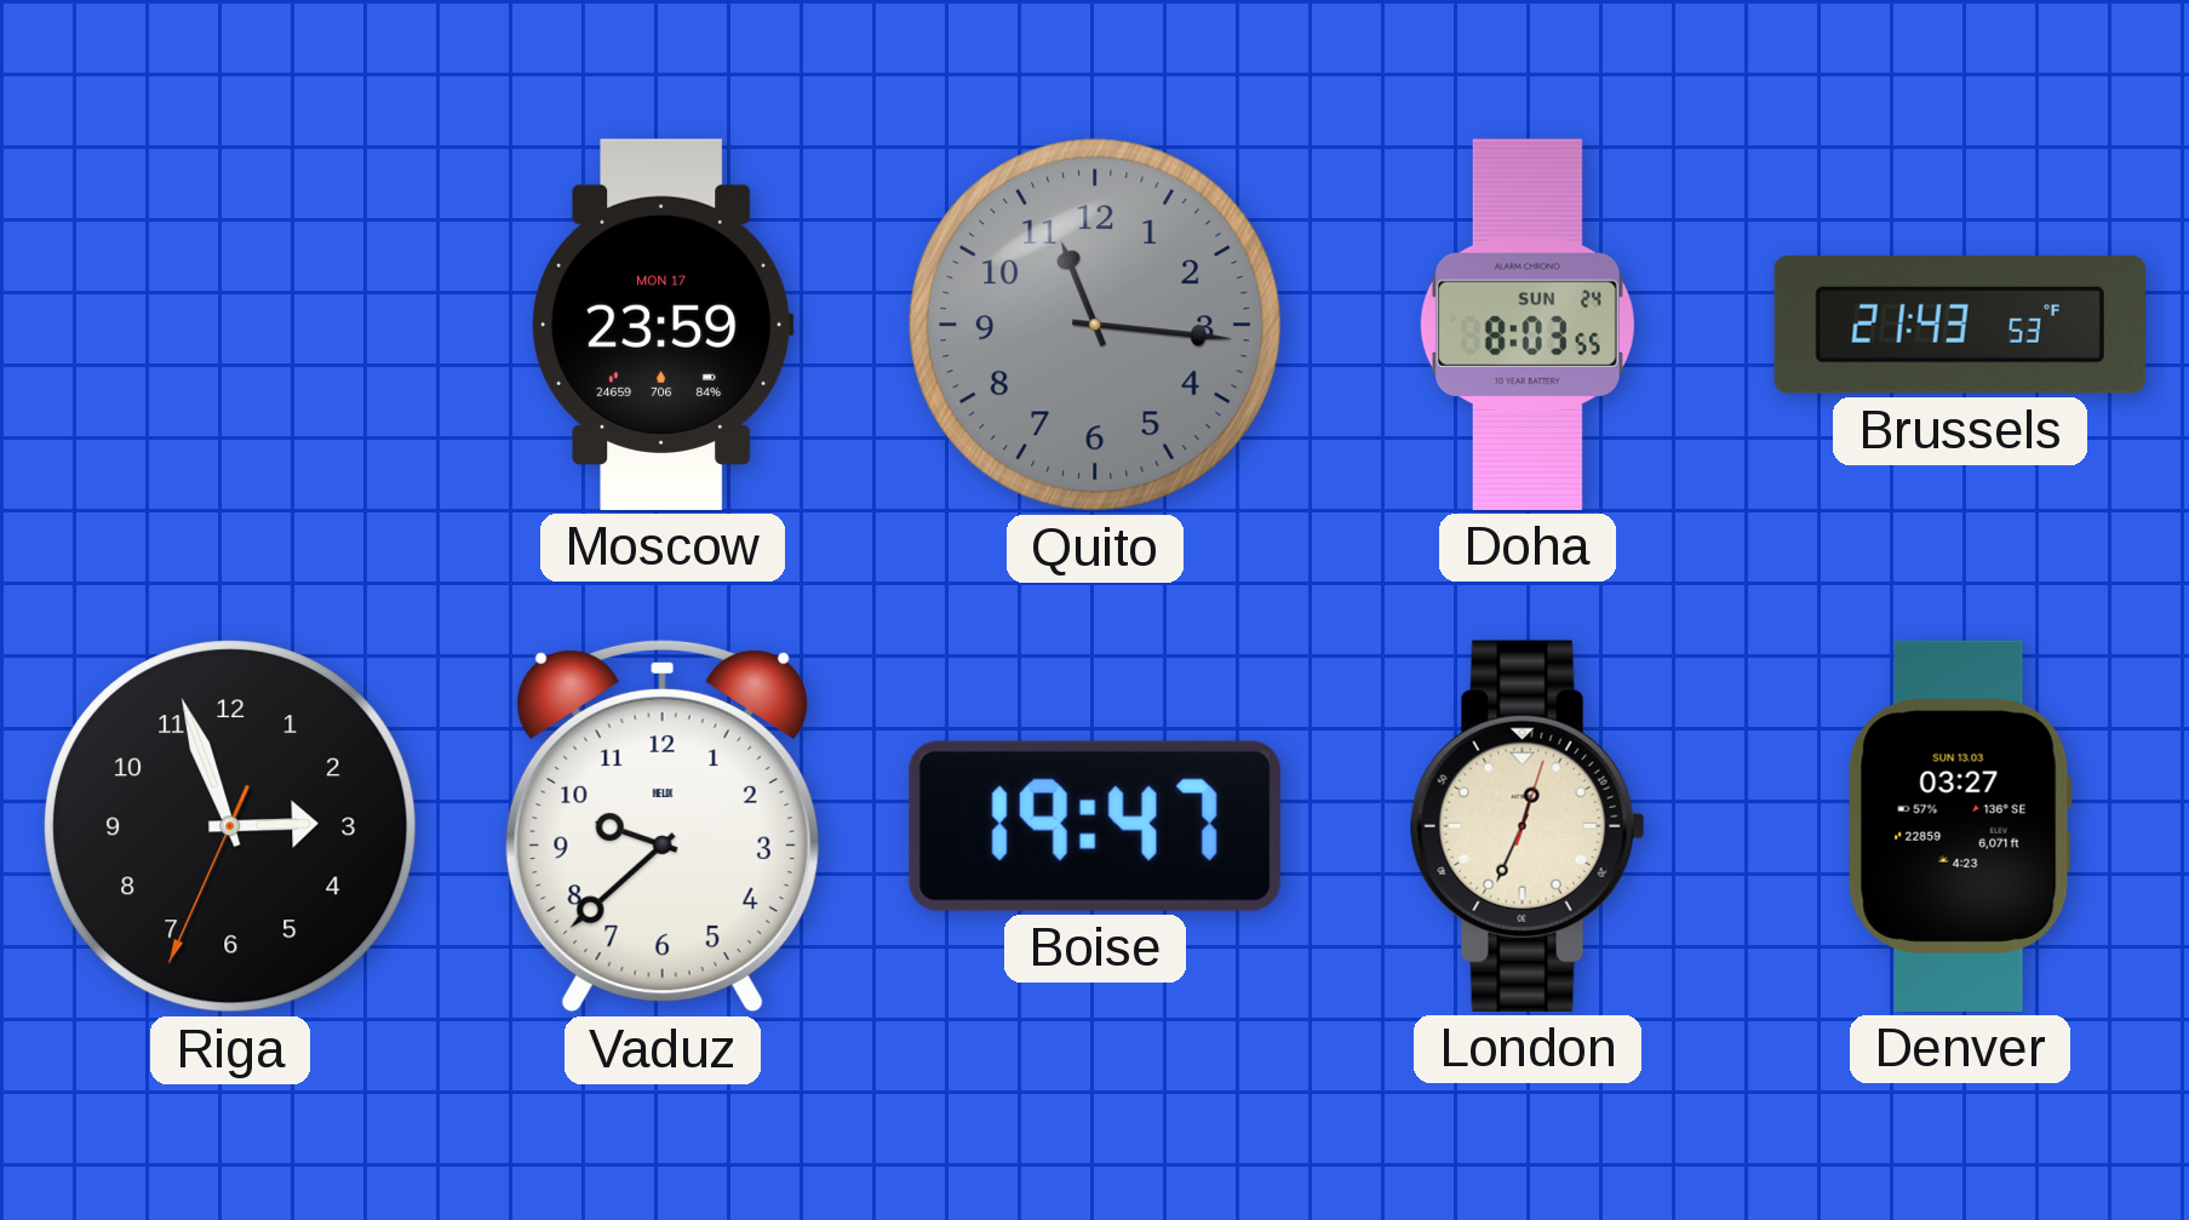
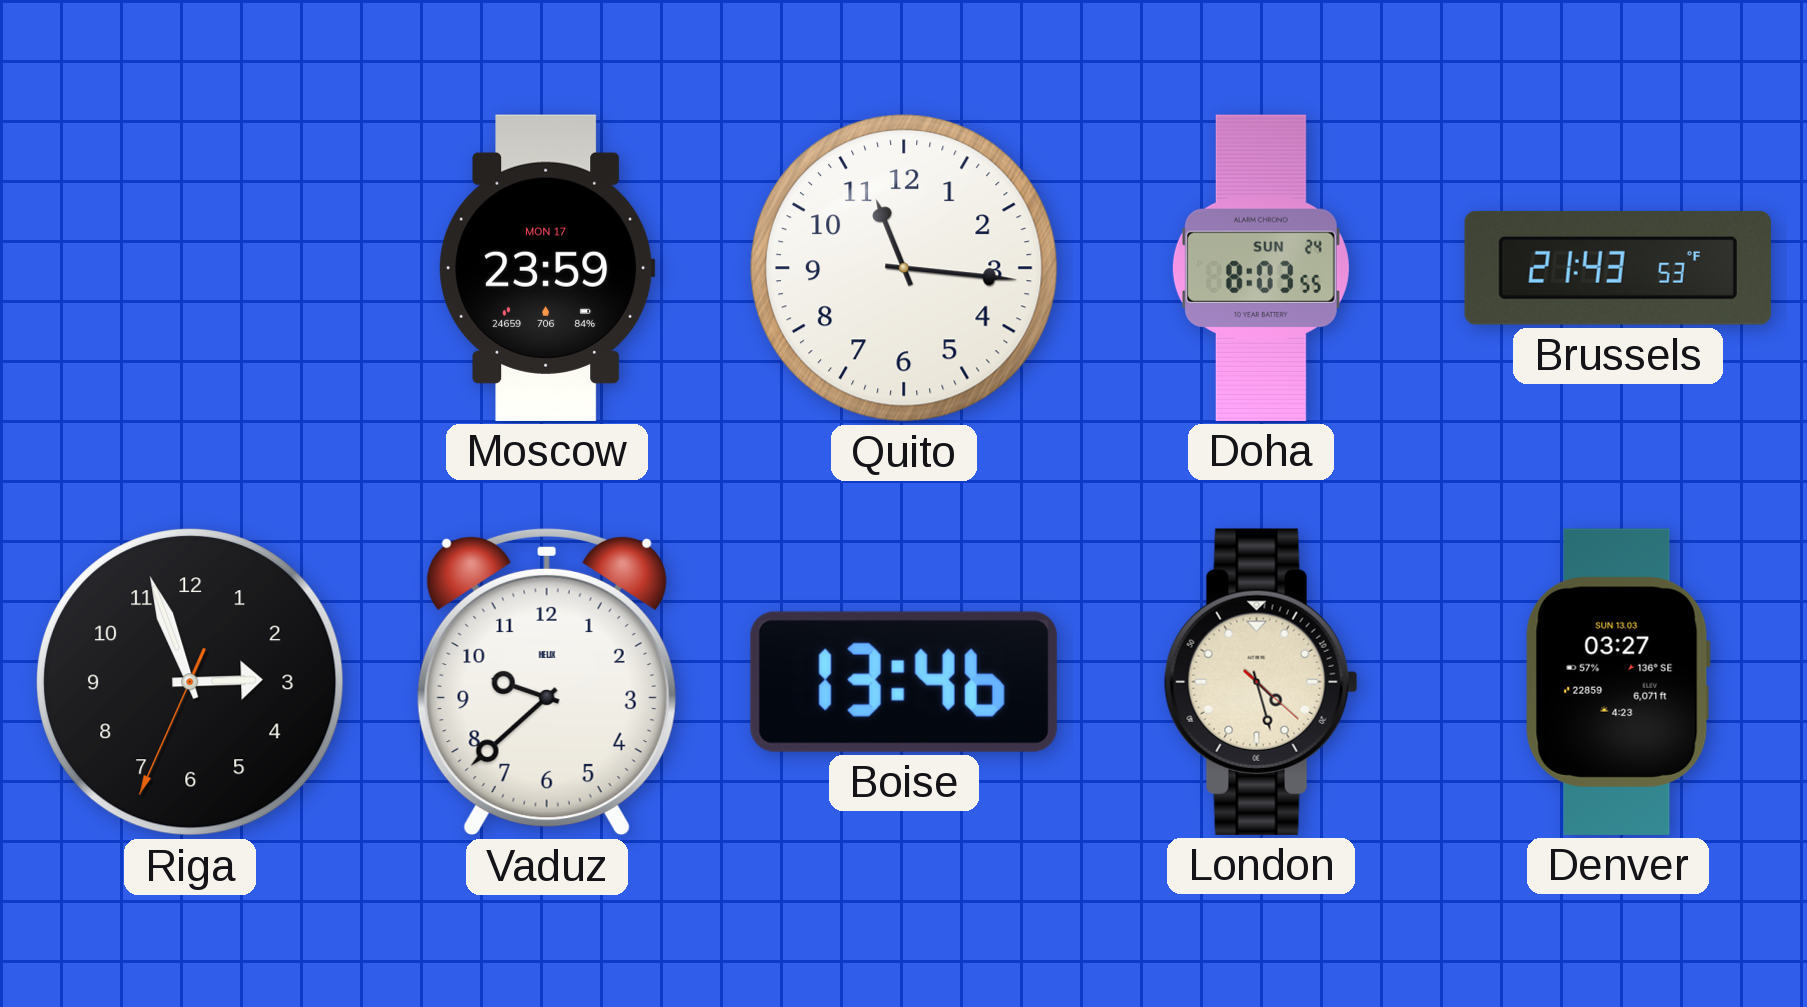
Quito dial: grey -> white (904, 268)
Boise: 19:47 -> 13:46 (904, 682)
London: 12:34 -> 4:27 (1261, 682)
